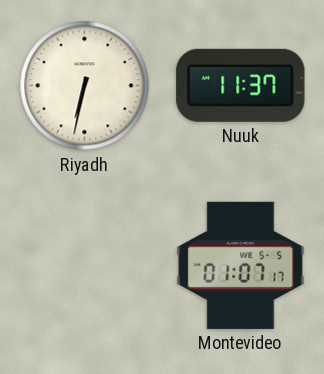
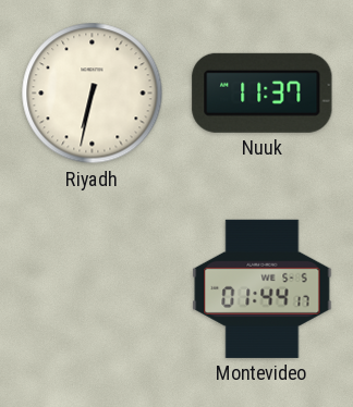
Montevideo: 01:07 -> 01:44 (263, 288)
